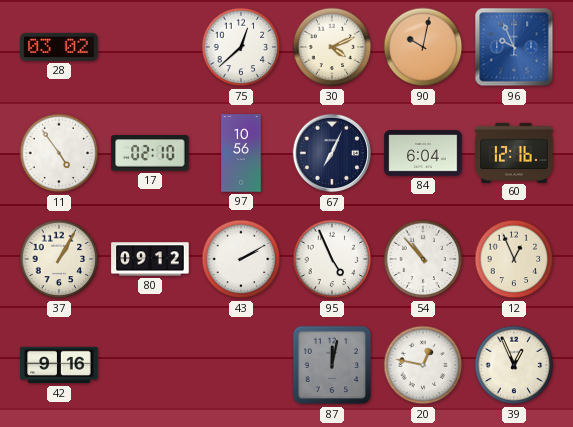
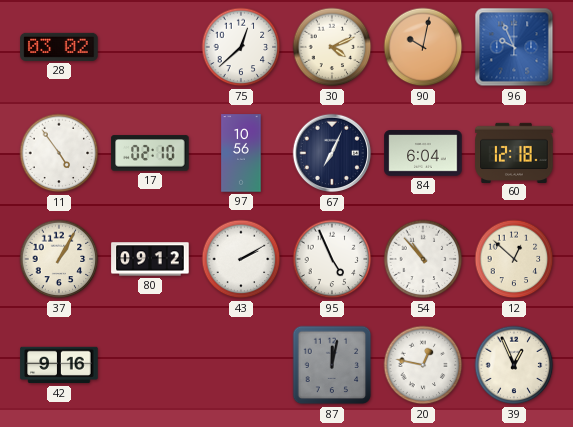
60: 12:16 -> 12:18 (514, 152)
12: 12:56 -> 12:52 (514, 259)
